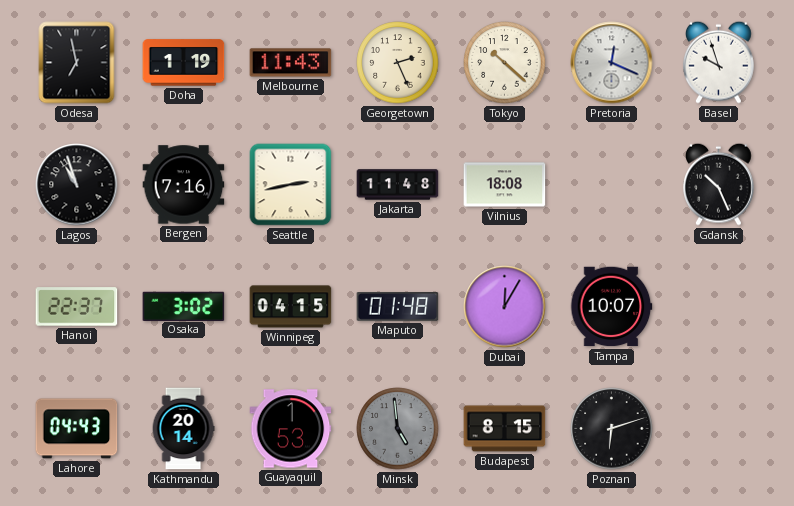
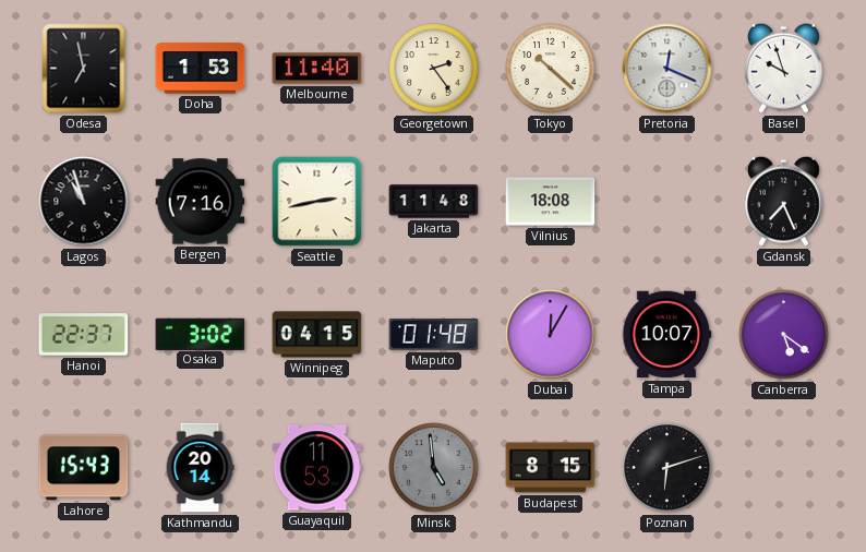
Doha: 1:19 -> 1:53 (201, 69)
Melbourne: 11:43 -> 11:40 (317, 69)
Georgetown: 2:26 -> 2:24 (434, 69)
Gdansk: 10:26 -> 7:26 (784, 201)
Canberra: none -> 5:21 (784, 335)
Lahore: 04:43 -> 15:43 (84, 468)
Guayaquil: 1:53 -> 11:53 (317, 468)
